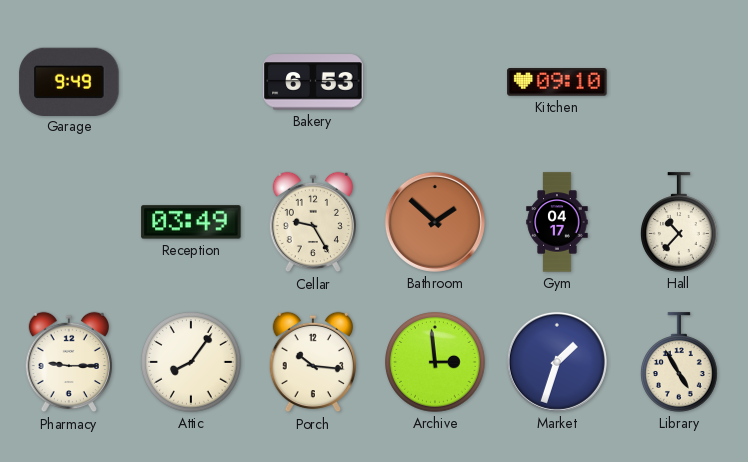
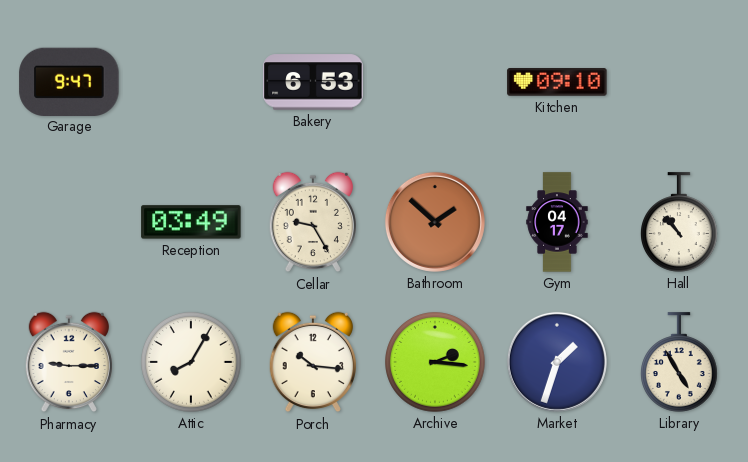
Garage: 9:49 -> 9:47 (69, 81)
Hall: 10:37 -> 10:53 (680, 222)
Attic: 8:06 -> 8:05 (191, 362)
Archive: 2:59 -> 2:16 (435, 362)
